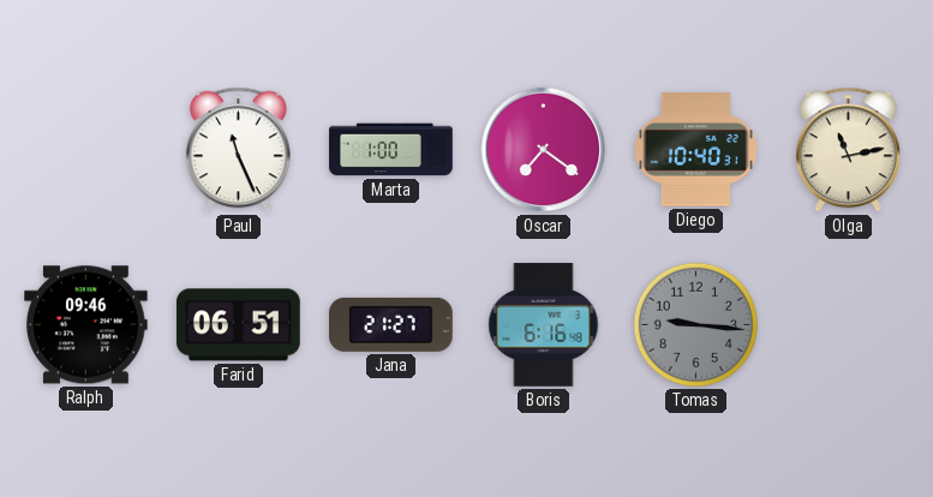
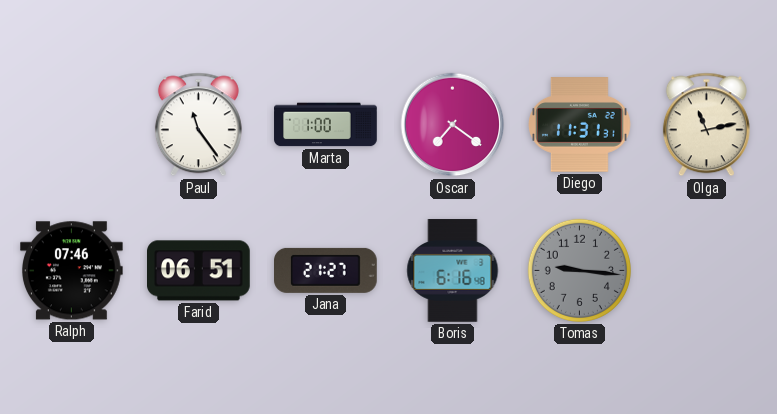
Paul: 11:26 -> 11:24 (198, 125)
Diego: 10:40 -> 11:31 (580, 125)
Ralph: 09:46 -> 07:46 (72, 271)
